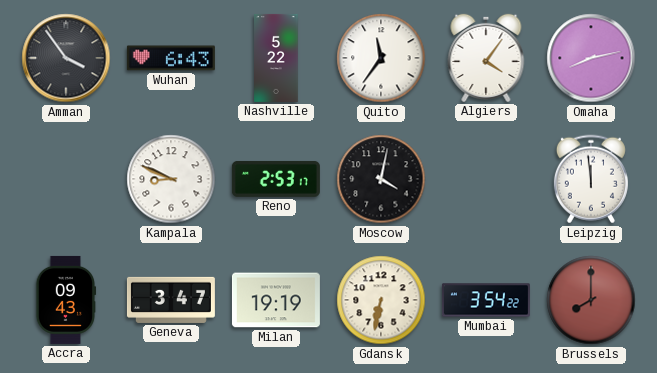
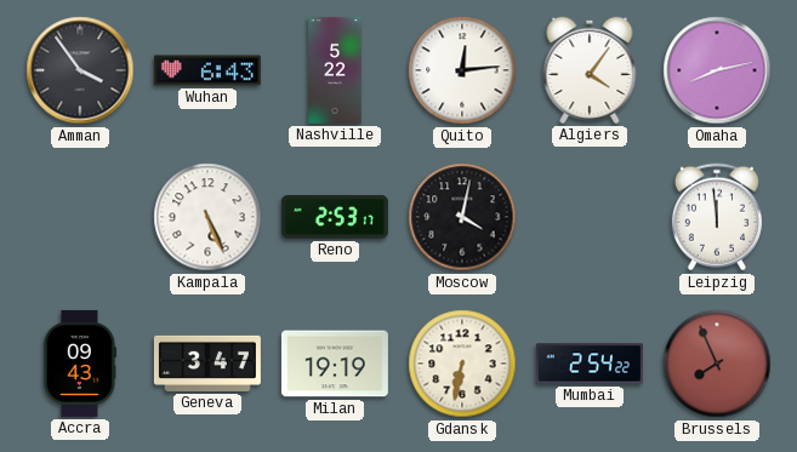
Quito: 11:36 -> 12:14 (462, 70)
Kampala: 8:49 -> 5:26 (207, 217)
Mumbai: 3:54 -> 2:54 (590, 364)
Brussels: 8:00 -> 7:56 (717, 364)
